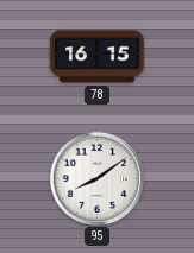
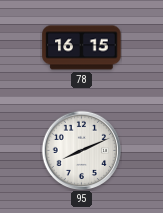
95: 8:09 -> 8:11 (81, 150)
